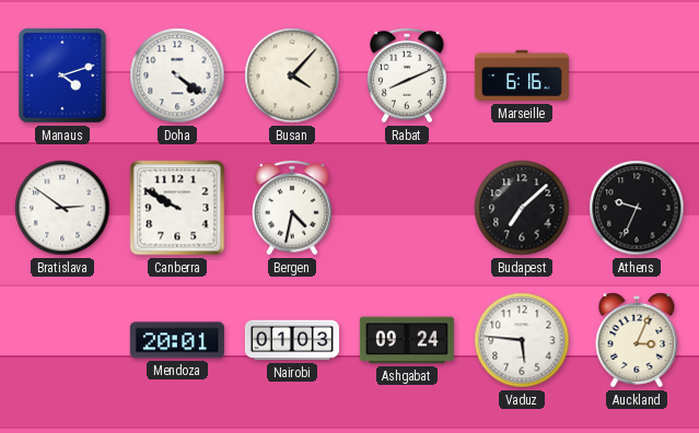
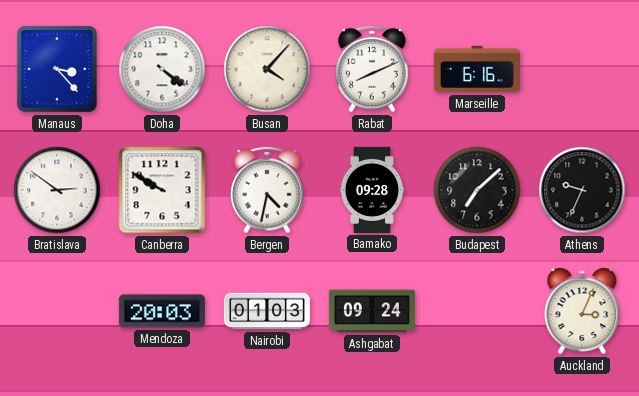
Manaus: 4:12 -> 3:23 (57, 69)
Bamako: none -> 09:28 (372, 190)
Mendoza: 20:01 -> 20:03 (162, 311)
Vaduz: 5:46 -> none (522, 340)
